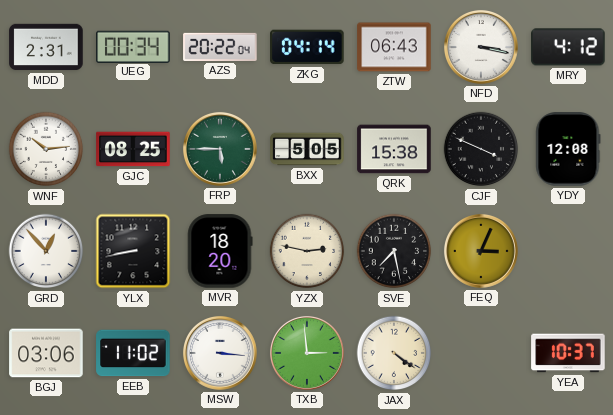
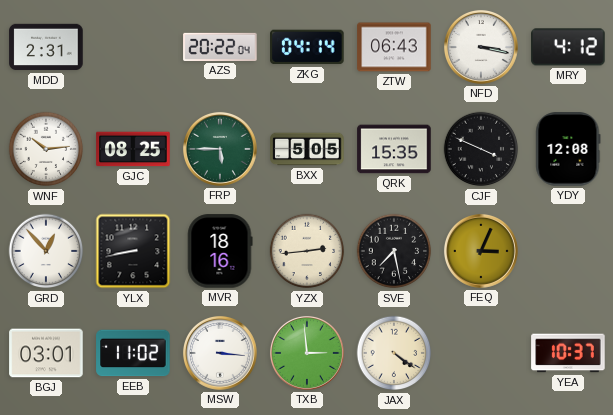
UEG: 00:34 -> none (133, 46)
QRK: 15:38 -> 15:35 (394, 149)
MVR: 18:20 -> 18:16 (220, 251)
YZX: 2:47 -> 2:44 (307, 251)
BGJ: 03:06 -> 03:01 (46, 353)
